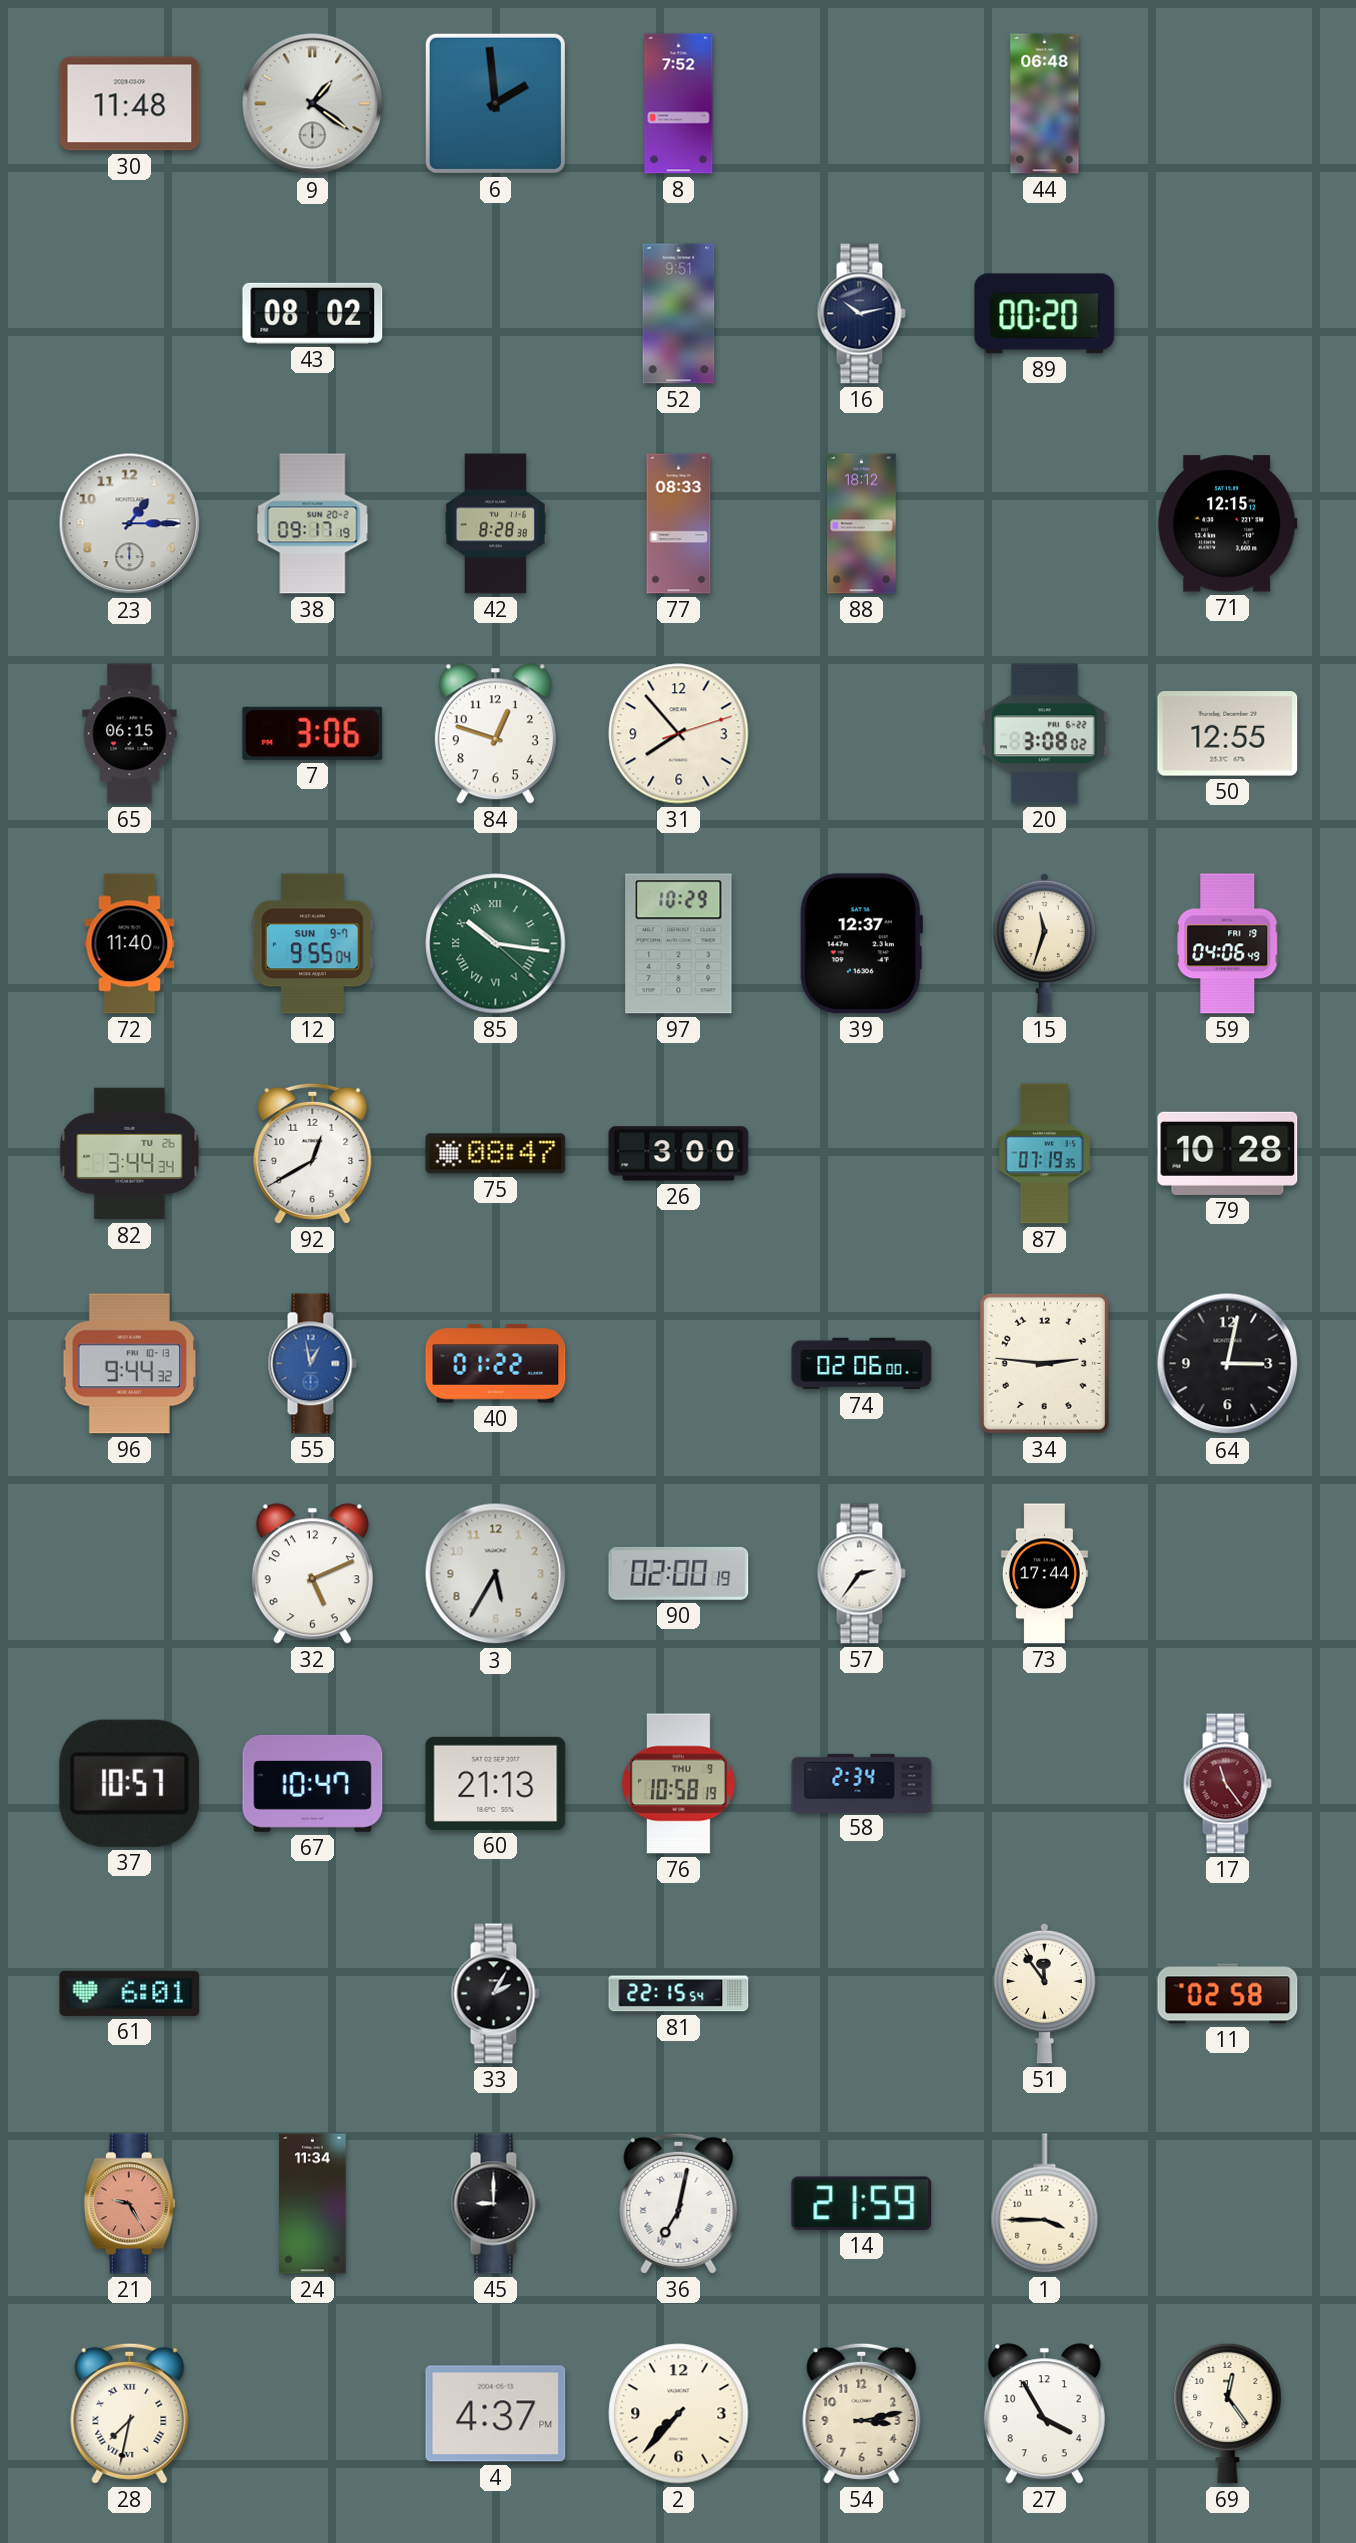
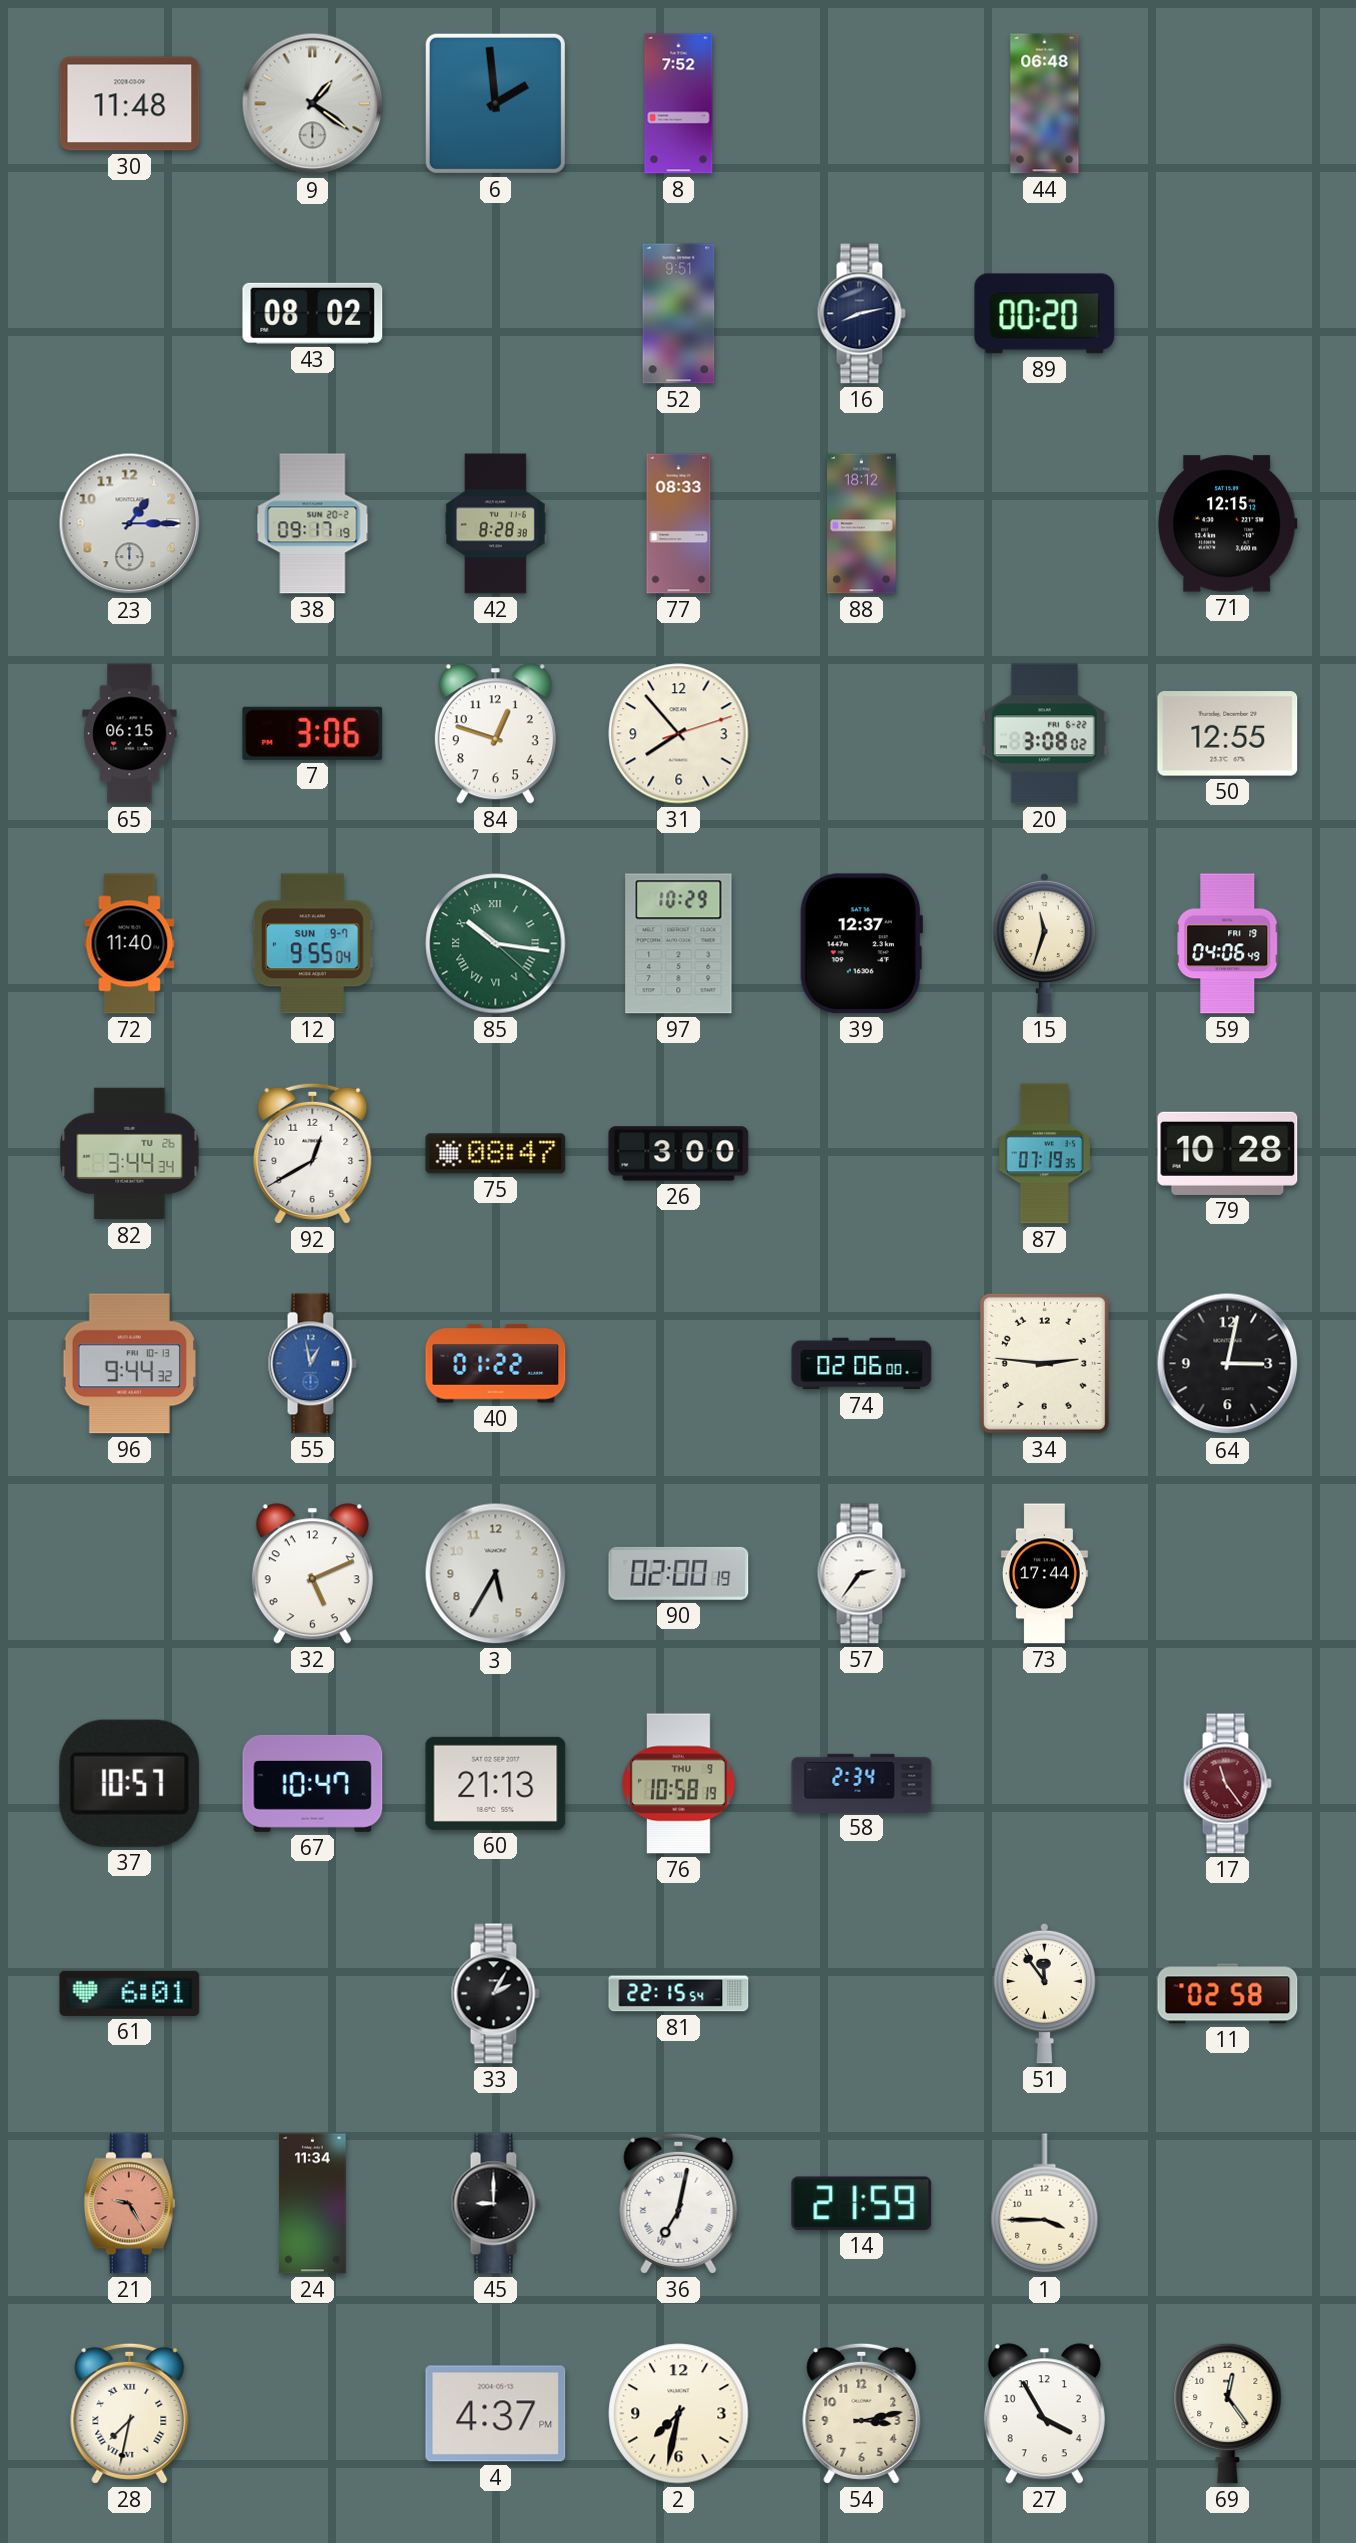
16: 10:13 -> 8:13 (861, 314)
2: 7:37 -> 7:32 (679, 2414)
